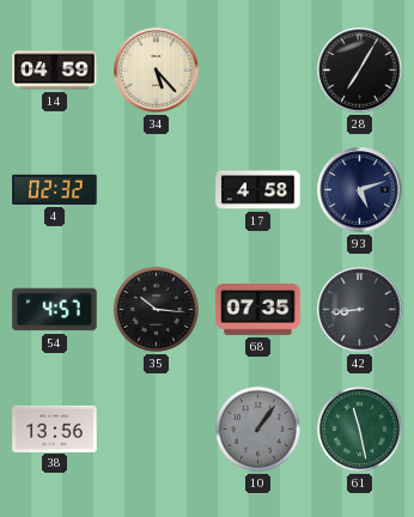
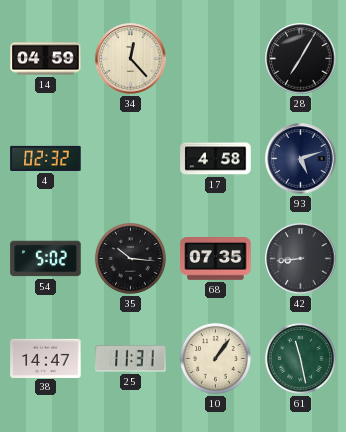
34: 5:23 -> 12:23 (131, 59)
54: 4:57 -> 5:02 (46, 259)
38: 13:56 -> 14:47 (46, 358)
25: none -> 11:31 (131, 359)
10 dial: grey -> cream (215, 358)
